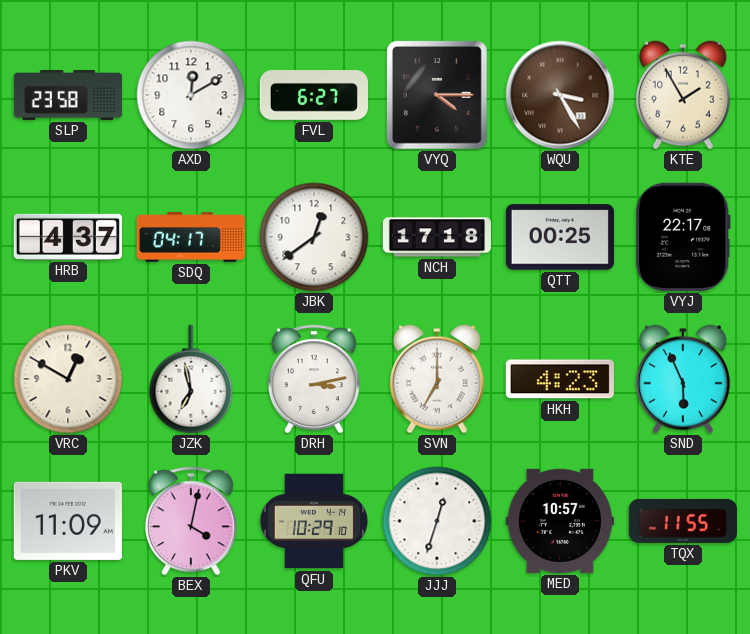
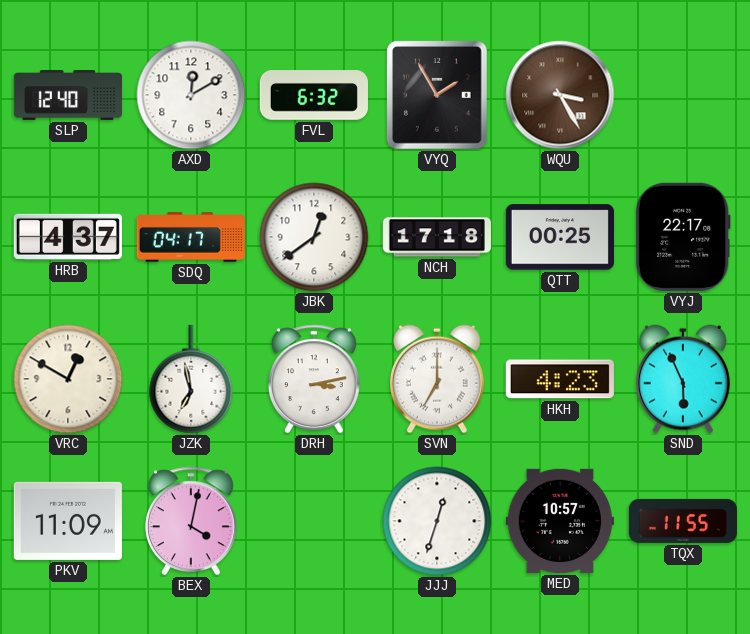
SLP: 23:58 -> 12:40 (67, 96)
FVL: 6:27 -> 6:32 (314, 95)
VYQ: 4:15 -> 1:55 (437, 95)
KTE: 1:55 -> none (684, 95)
QFU: 10:29 -> none (314, 521)
